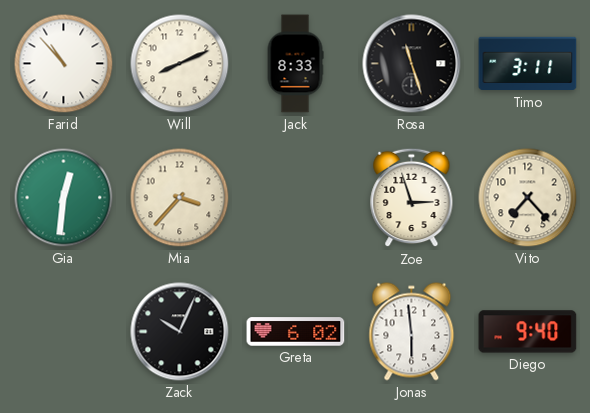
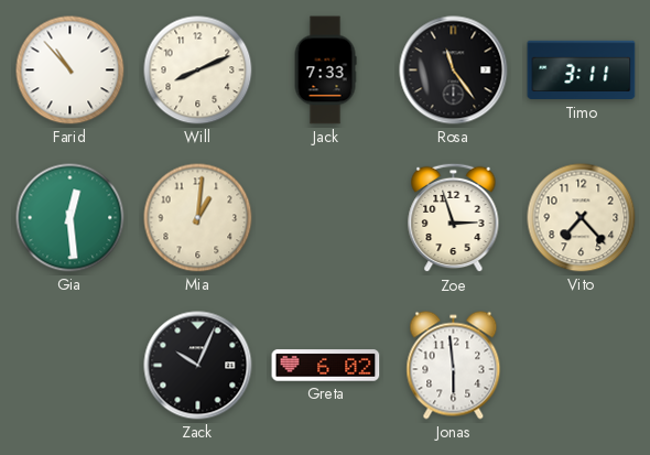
Jack: 8:33 -> 7:33 (325, 71)
Rosa: 11:27 -> 11:24 (454, 71)
Gia: 12:31 -> 12:29 (71, 218)
Mia: 3:37 -> 1:01 (198, 218)
Diego: 9:40 -> none (528, 332)
